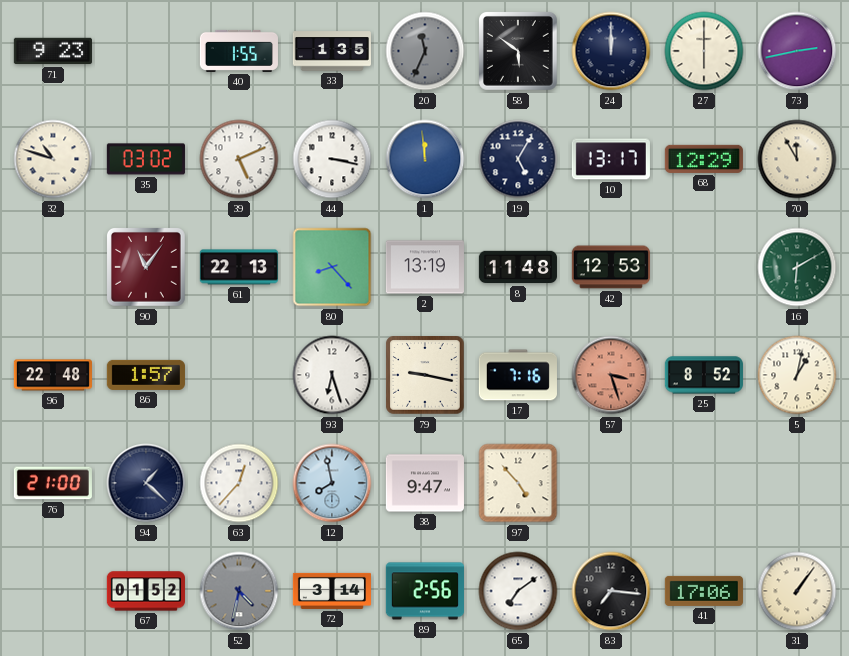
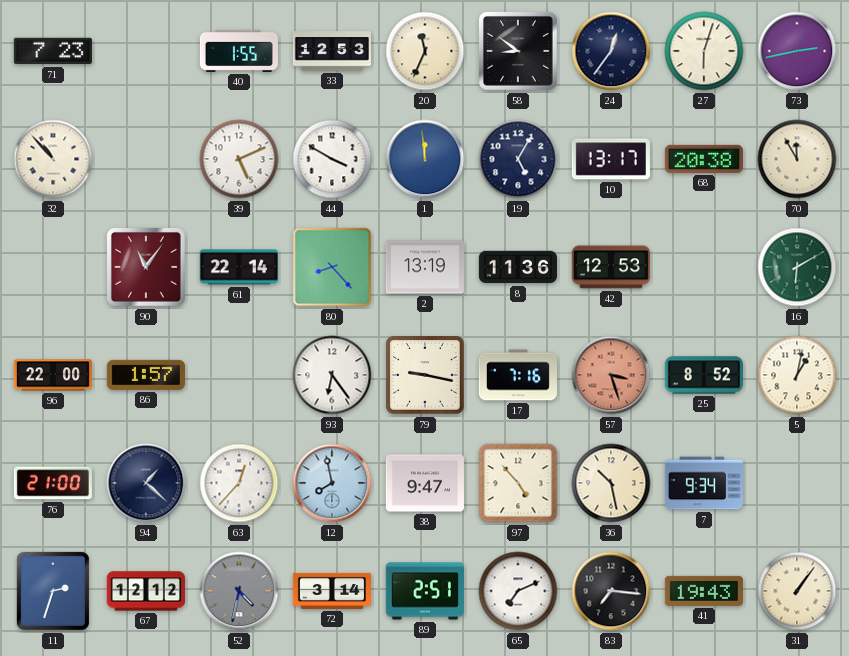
71: 9:23 -> 7:23 (53, 51)
33: 1:35 -> 12:53 (332, 51)
20 dial: grey -> cream (425, 51)
58: 5:51 -> 8:51 (518, 51)
24: 12:00 -> 12:36 (611, 51)
27: 6:00 -> 6:03 (704, 51)
32: 10:48 -> 10:53 (53, 159)
35: 03:02 -> none (146, 159)
44: 3:17 -> 3:50 (332, 159)
68: 12:29 -> 20:38 (704, 159)
61: 22:13 -> 22:14 (239, 267)
8: 11:48 -> 11:36 (518, 267)
96: 22:48 -> 22:00 (53, 375)
93: 6:27 -> 6:24 (332, 375)
36: none -> 10:28 (611, 483)
7: none -> 9:34 (704, 483)
11: none -> 2:33 (53, 591)
67: 01:52 -> 12:12 (146, 591)
89: 2:56 -> 2:51 (425, 591)
65: 7:09 -> 7:11 (518, 591)
41: 17:06 -> 19:43 (704, 591)
